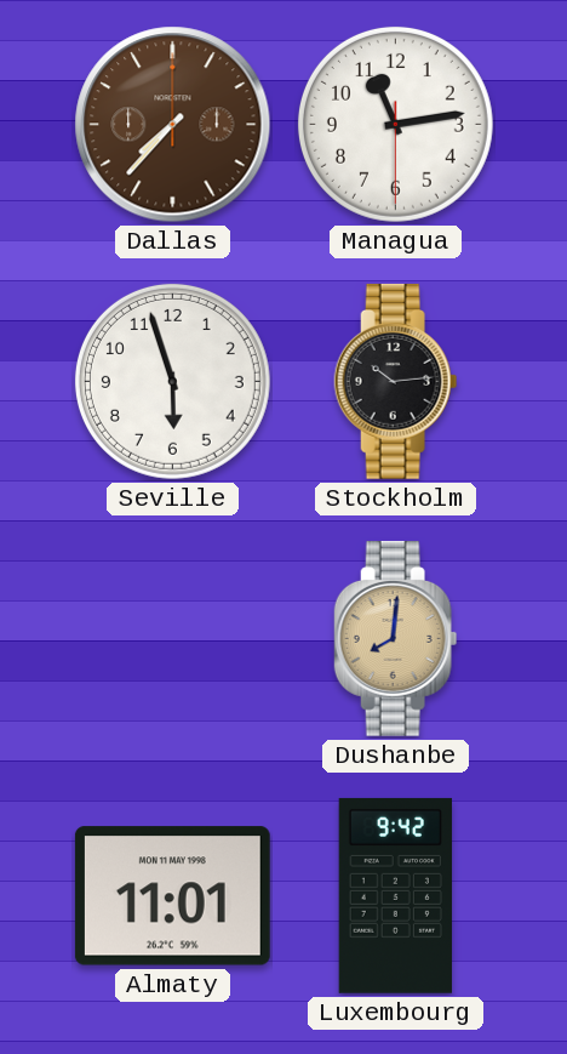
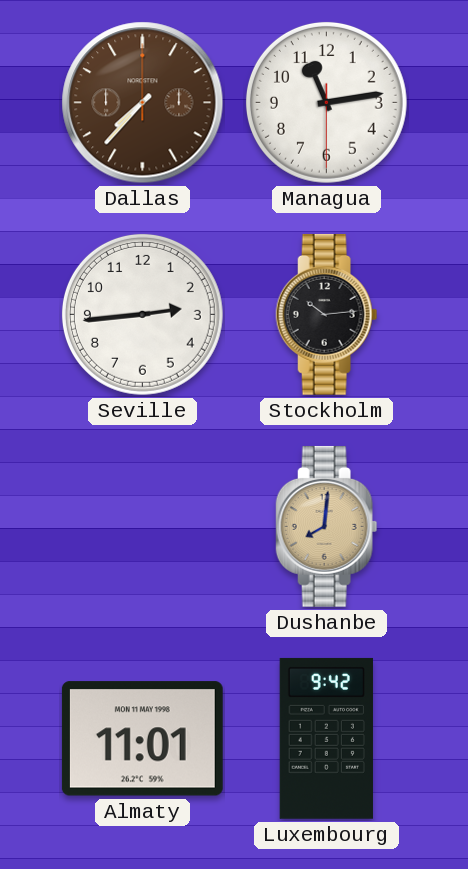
Seville: 5:57 -> 2:44 (142, 314)
